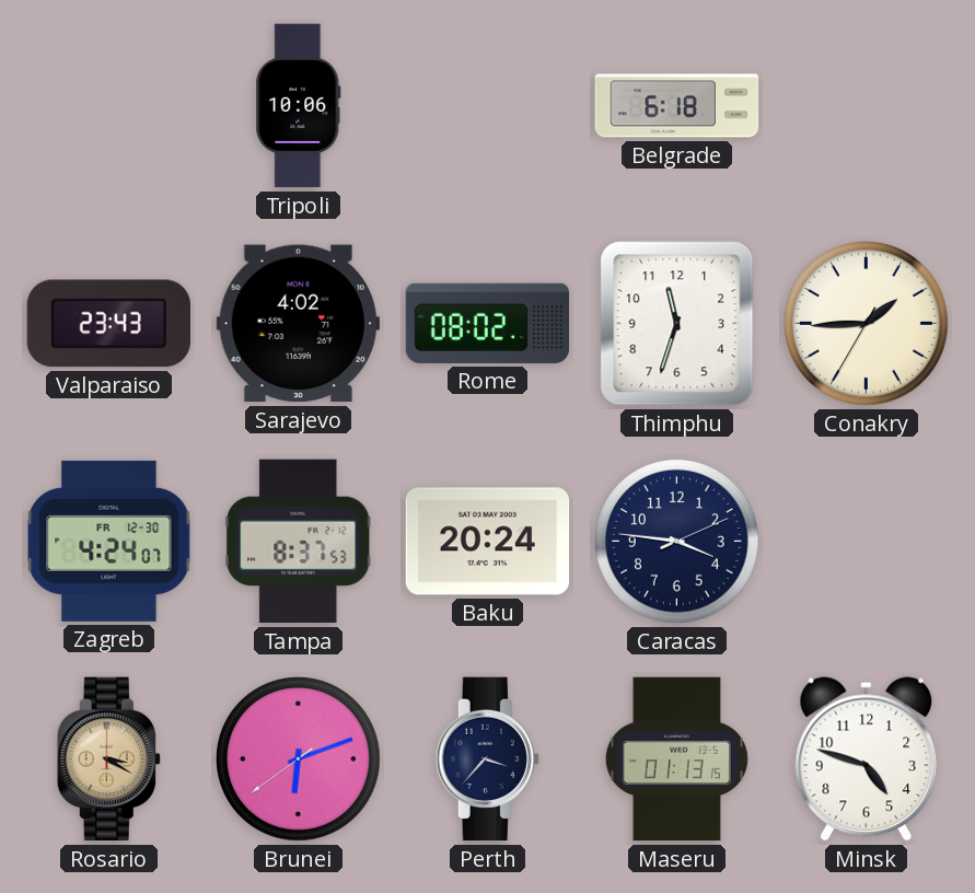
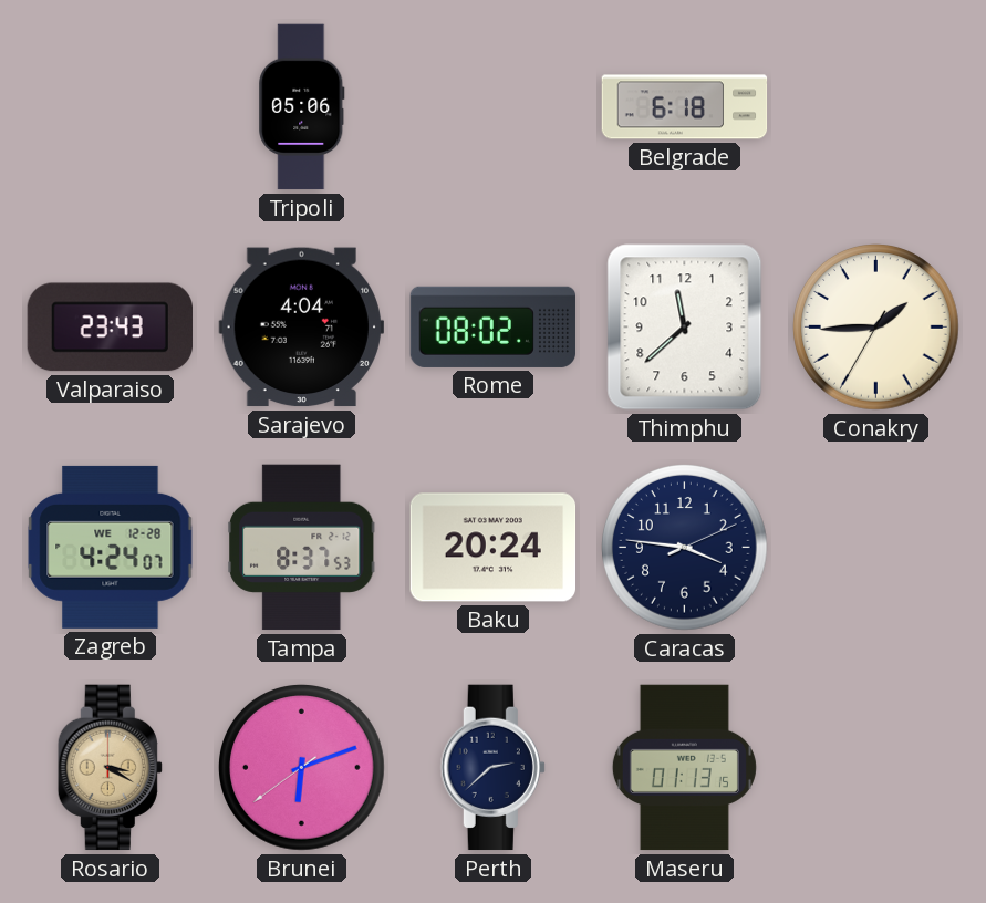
Tripoli: 10:06 -> 05:06 (302, 107)
Sarajevo: 4:02 -> 4:04 (301, 328)
Thimphu: 11:33 -> 11:38 (685, 328)
Zagreb date: FR 12-30 -> WE 12-28 (111, 547)
Perth: 3:37 -> 2:38 (492, 768)
Minsk: 4:48 -> none (867, 759)
